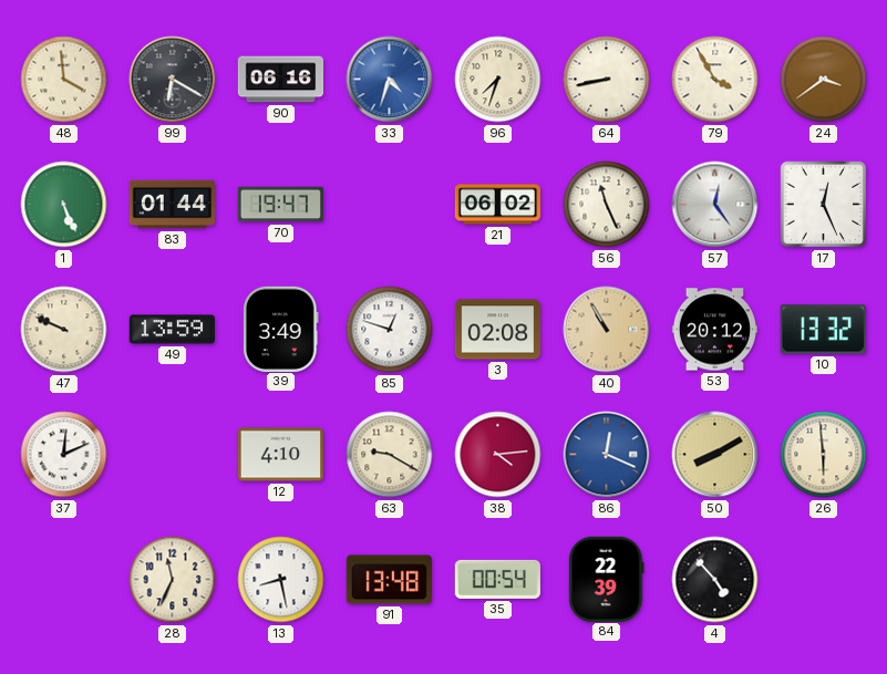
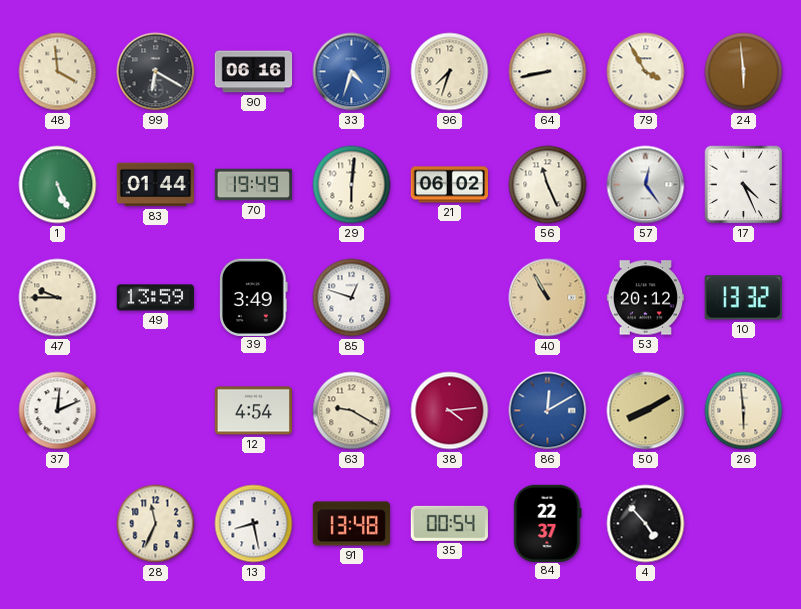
24: 3:39 -> 5:59 (744, 72)
70: 19:47 -> 19:49 (254, 185)
29: none -> 6:01 (352, 185)
17: 12:26 -> 4:26 (744, 185)
47: 9:49 -> 9:45 (58, 298)
3: 02:08 -> none (498, 330)
12: 4:10 -> 4:54 (253, 411)
86: 12:19 -> 12:10 (548, 411)
84: 22:39 -> 22:37 (548, 523)
